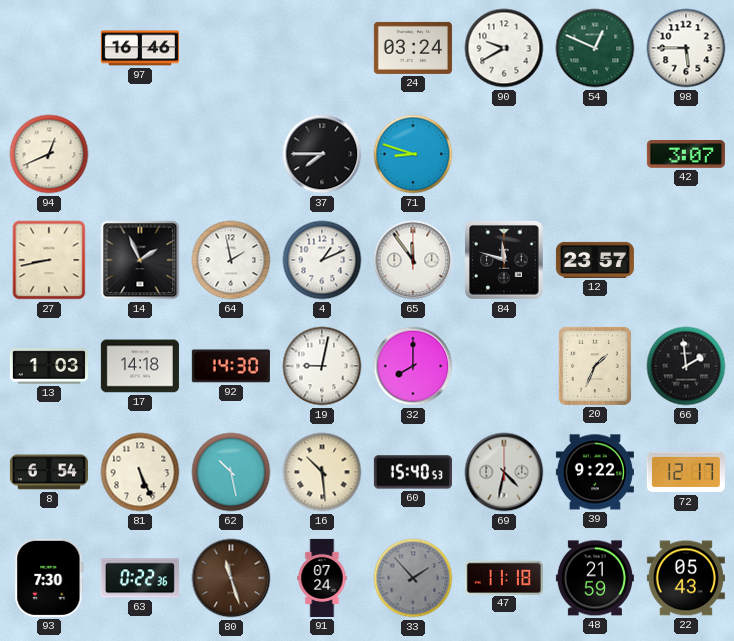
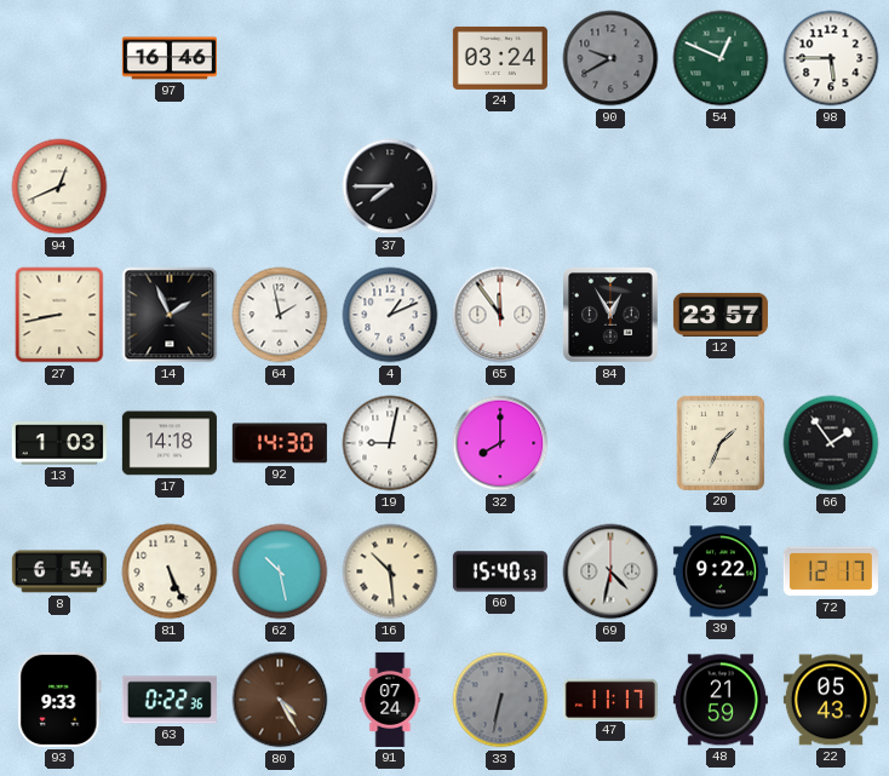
90 dial: white -> grey (610, 58)
71: 8:48 -> none (413, 154)
42: 3:07 -> none (686, 155)
84: 11:48 -> 12:55 (612, 316)
66: 1:59 -> 1:54 (831, 443)
93: 7:30 -> 9:33 (59, 700)
80: 11:27 -> 4:25 (280, 700)
33: 1:53 -> 6:32 (500, 700)
47: 11:18 -> 11:17 (610, 699)
